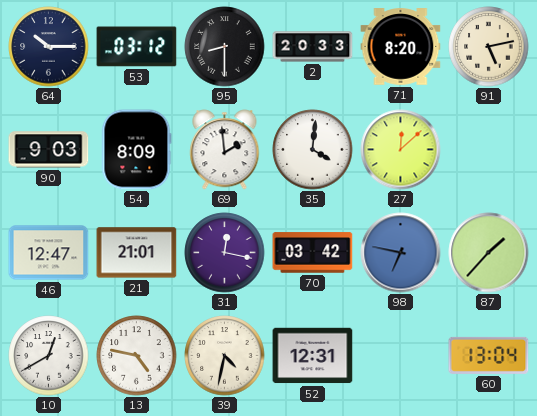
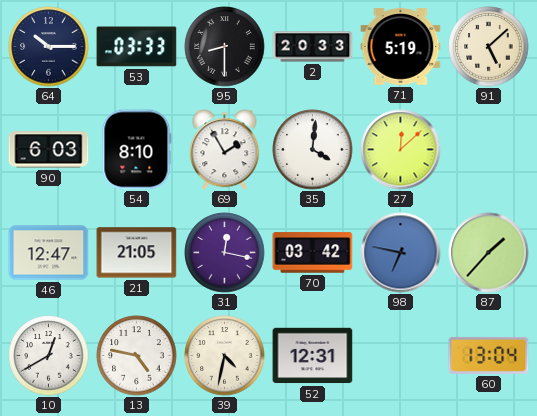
53: 03:12 -> 03:33 (137, 47)
71: 8:20 -> 5:19 (401, 47)
91: 5:13 -> 5:08 (489, 47)
90: 9:03 -> 6:03 (49, 150)
54: 8:09 -> 8:10 (137, 150)
69: 1:59 -> 1:55 (225, 150)
21: 21:01 -> 21:05 (137, 253)
